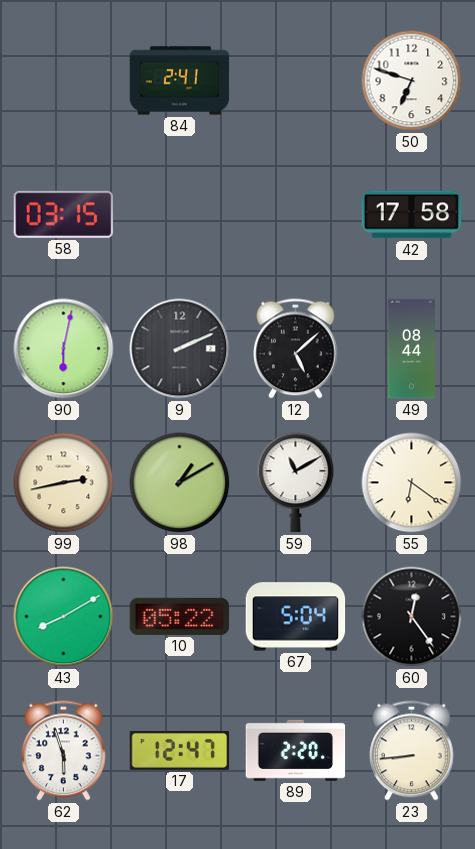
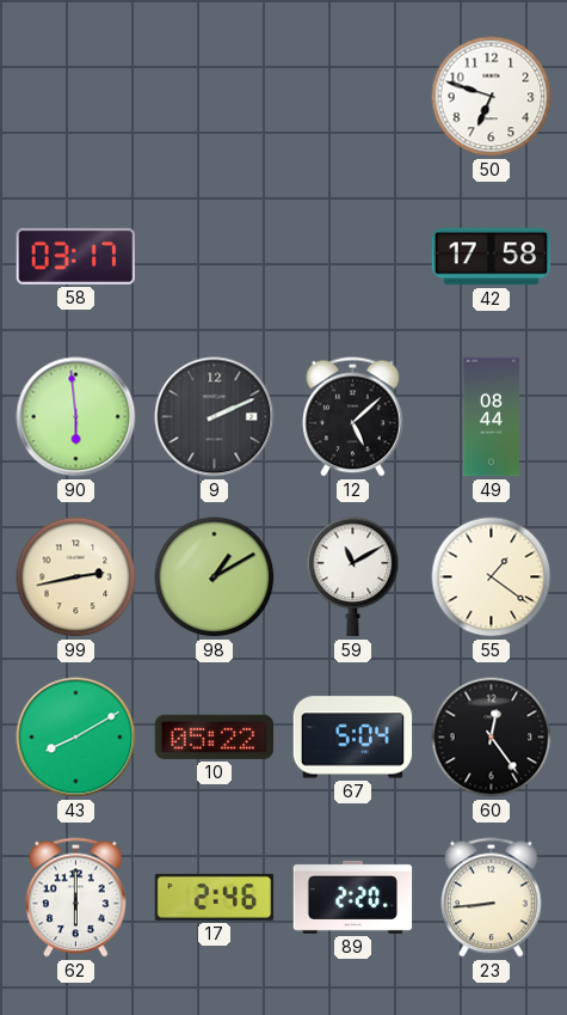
84: 2:41 -> none (180, 81)
58: 03:15 -> 03:17 (76, 256)
90: 6:02 -> 5:59 (76, 417)
55: 6:21 -> 1:21 (492, 577)
62: 5:57 -> 6:00 (76, 898)
17: 12:47 -> 2:46 (215, 897)
